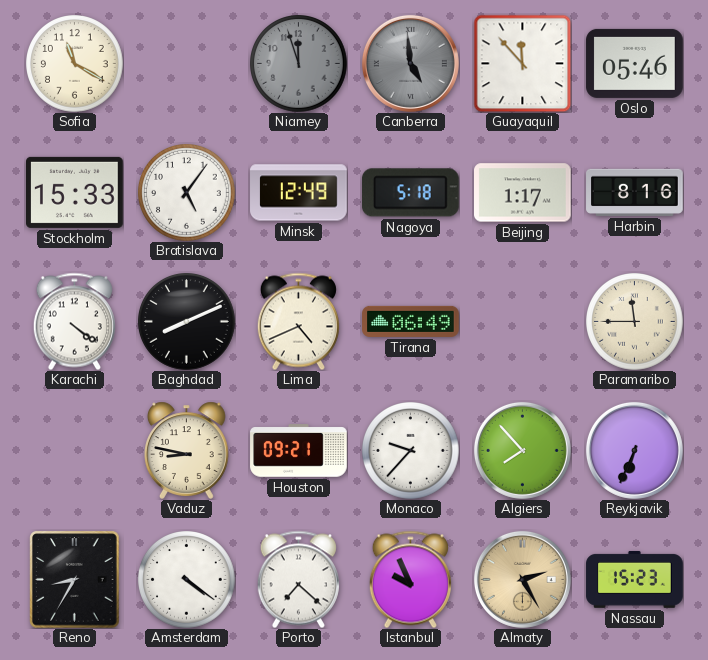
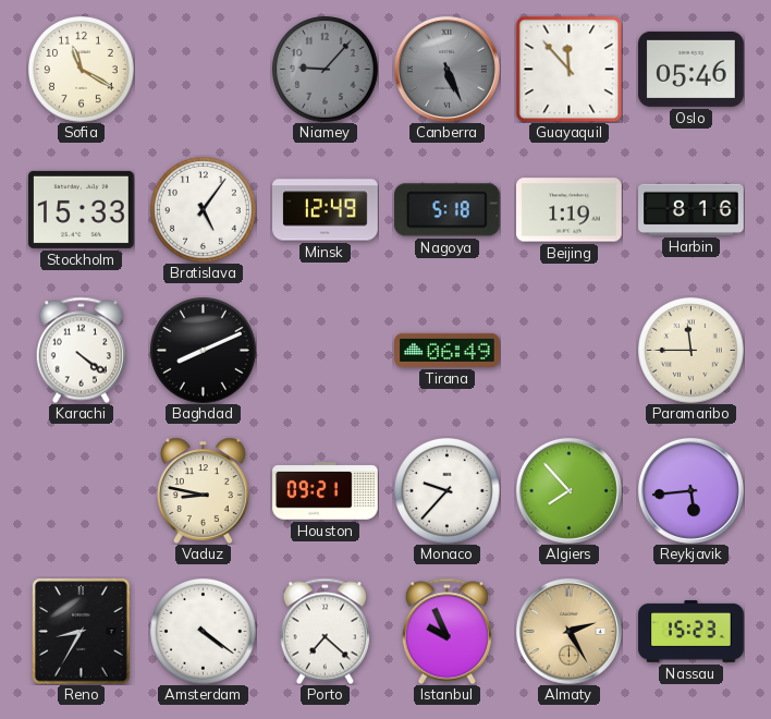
Niamey: 11:57 -> 9:07 (326, 70)
Canberra: 4:59 -> 5:26 (446, 69)
Beijing: 1:17 -> 1:19 (570, 210)
Lima: 4:41 -> none (298, 321)
Reykjavik: 6:34 -> 5:44 (690, 490)
